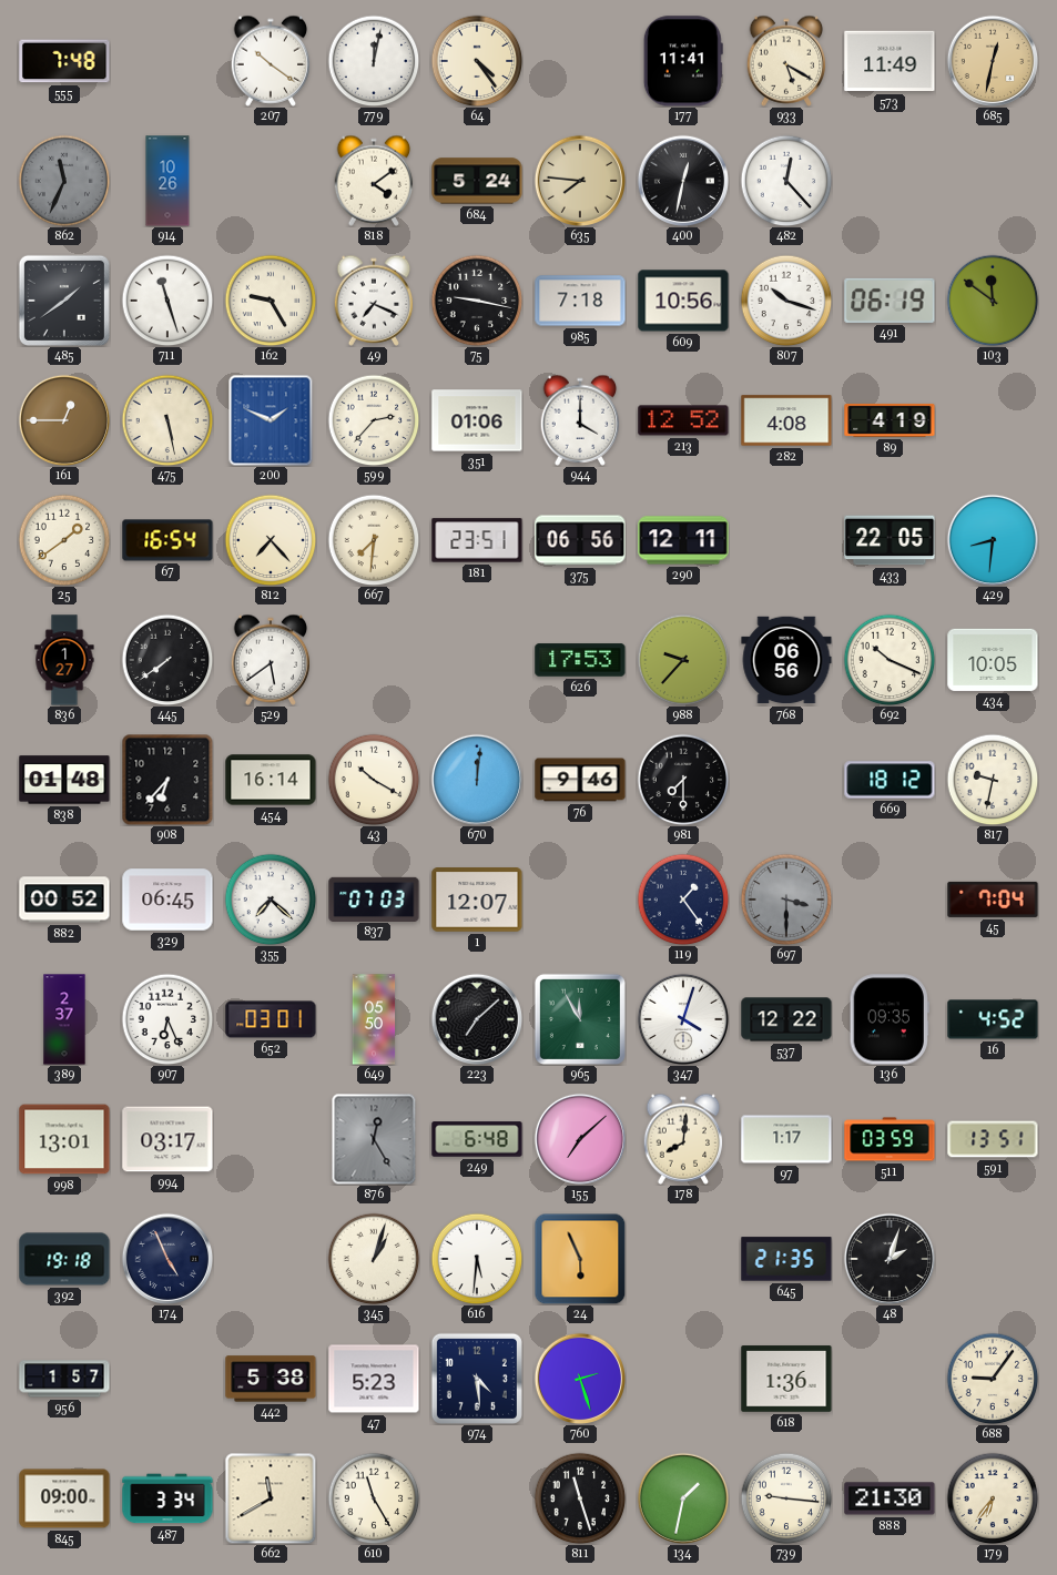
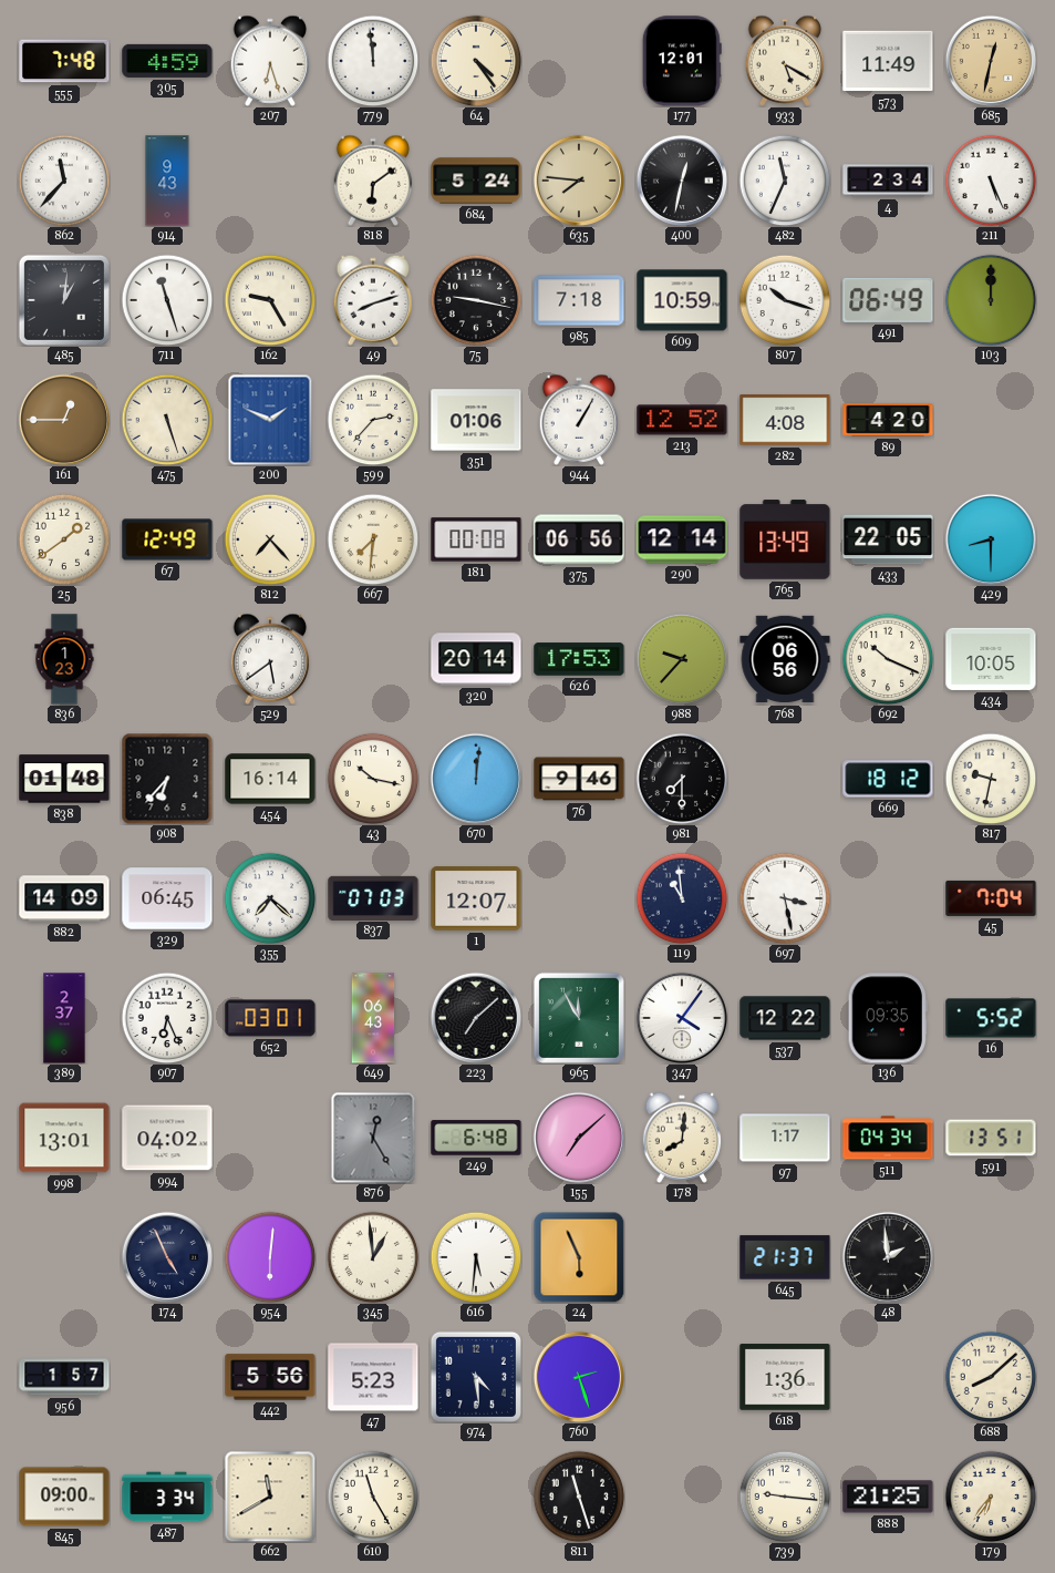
305: none -> 4:59 (167, 61)
207: 10:21 -> 6:27 (270, 61)
779: 12:02 -> 11:59 (373, 61)
177: 11:41 -> 12:01 (682, 61)
862: 11:34 -> 11:37 (64, 181)
862 dial: grey -> white (64, 181)
914: 10:26 -> 9:43 (167, 181)
818: 4:09 -> 6:09 (373, 181)
482: 12:23 -> 11:34 (785, 181)
4: none -> 2:34 (888, 181)
211: none -> 5:26 (991, 181)
485: 1:39 -> 1:01 (64, 300)
49: 7:19 -> 8:12 (373, 300)
609: 10:56 -> 10:59 (682, 300)
491: 06:19 -> 06:49 (888, 300)
103: 11:51 -> 12:00 (991, 300)
475: 5:28 -> 5:27 (167, 420)
944: 4:00 -> 1:05 (579, 420)
89: 4:19 -> 4:20 (888, 420)
67: 16:54 -> 12:49 (167, 539)
181: 23:51 -> 00:08 (476, 539)
290: 12:11 -> 12:14 (682, 539)
765: none -> 13:49 (785, 539)
429: 8:31 -> 8:30 (990, 538)
836: 1:27 -> 1:23 (64, 659)
445: 7:39 -> none (167, 660)
320: none -> 20:14 (476, 659)
43: 10:20 -> 10:17 (373, 779)
882: 00:52 -> 14:09 (64, 898)
119: 1:24 -> 10:59 (682, 898)
697: 3:30 -> 3:28 (785, 898)
697 dial: grey -> white (785, 898)
649: 05:50 -> 06:43 (373, 1018)
347: 4:03 -> 4:06 (681, 1017)
16: 4:52 -> 5:52 (991, 1018)
994: 03:17 -> 04:02 (167, 1138)
511: 03:59 -> 04:34 (888, 1138)
392: 19:18 -> none (64, 1259)
954: none -> 6:01 (270, 1257)
345: 1:03 -> 12:59 (373, 1257)
645: 21:35 -> 21:37 (785, 1257)
48: 2:03 -> 1:59 (887, 1256)
442: 5:38 -> 5:56 (270, 1377)
688: 9:06 -> 8:08 (991, 1377)
134: 1:32 -> none (682, 1497)
888: 21:30 -> 21:25 (888, 1497)
